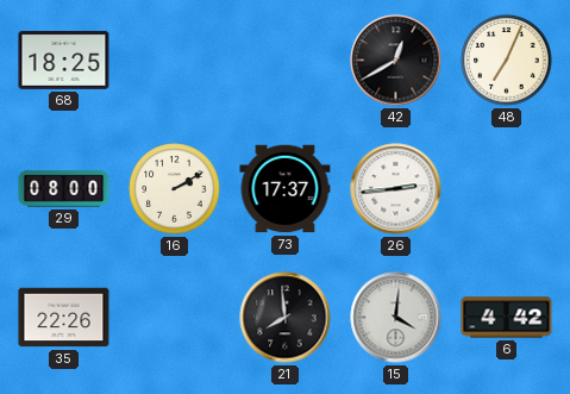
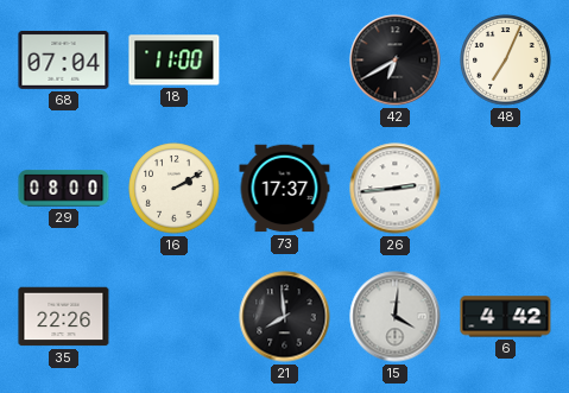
68: 18:25 -> 07:04 (64, 59)
18: none -> 11:00 (175, 61)
42: 12:40 -> 6:40 (396, 61)
